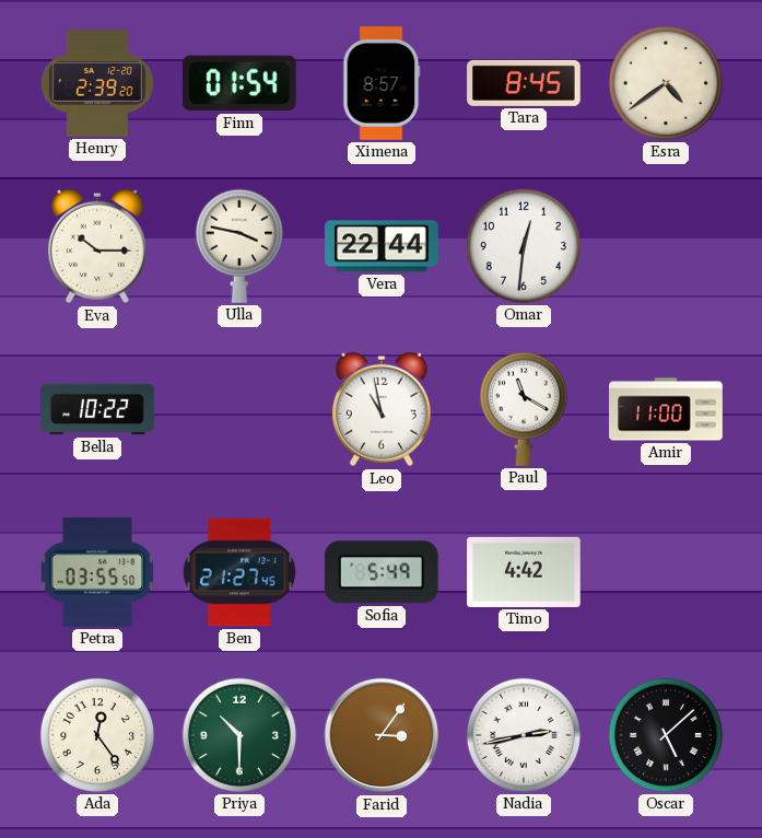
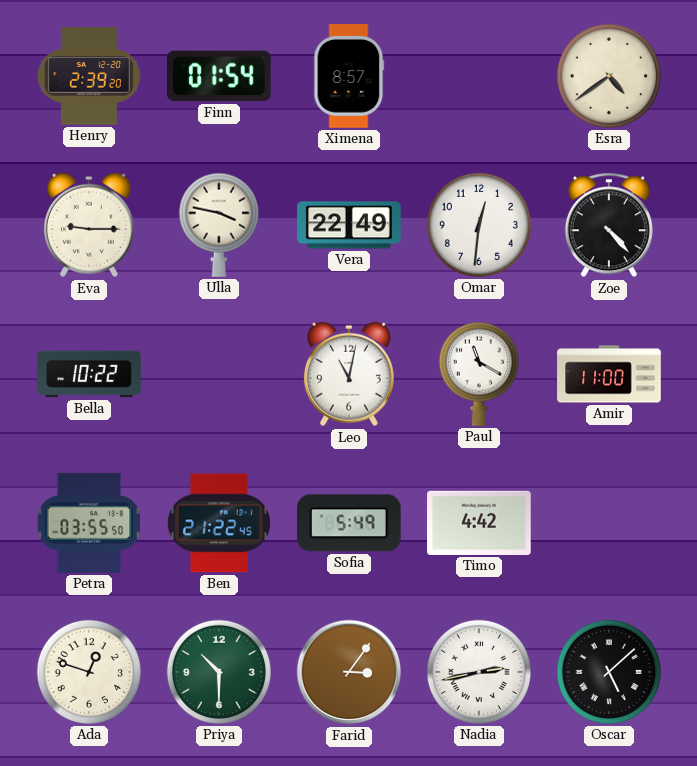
Tara: 8:45 -> none (524, 83)
Eva: 10:15 -> 9:15 (89, 225)
Vera: 22:44 -> 22:49 (349, 225)
Zoe: none -> 4:23 (609, 225)
Leo: 10:58 -> 11:02 (349, 374)
Ben: 21:27 -> 21:22 (219, 523)
Ada: 12:24 -> 12:48 (89, 672)
